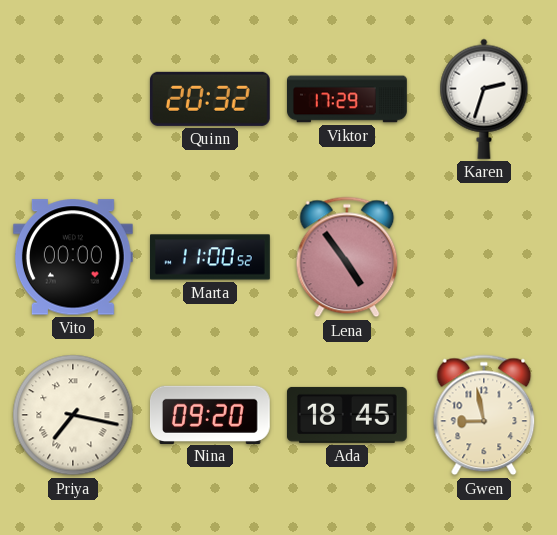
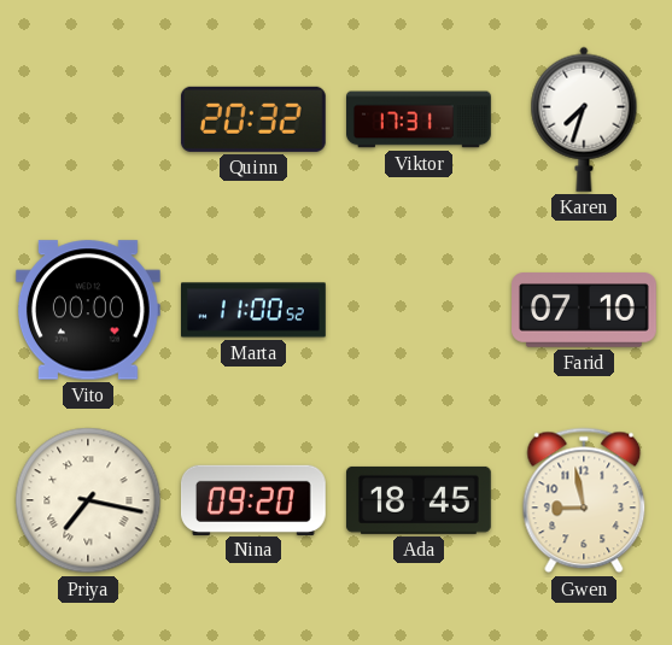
Viktor: 17:29 -> 17:31 (420, 119)
Karen: 2:33 -> 7:33 (584, 119)
Lena: 4:54 -> none (347, 257)
Farid: none -> 07:10 (585, 310)
